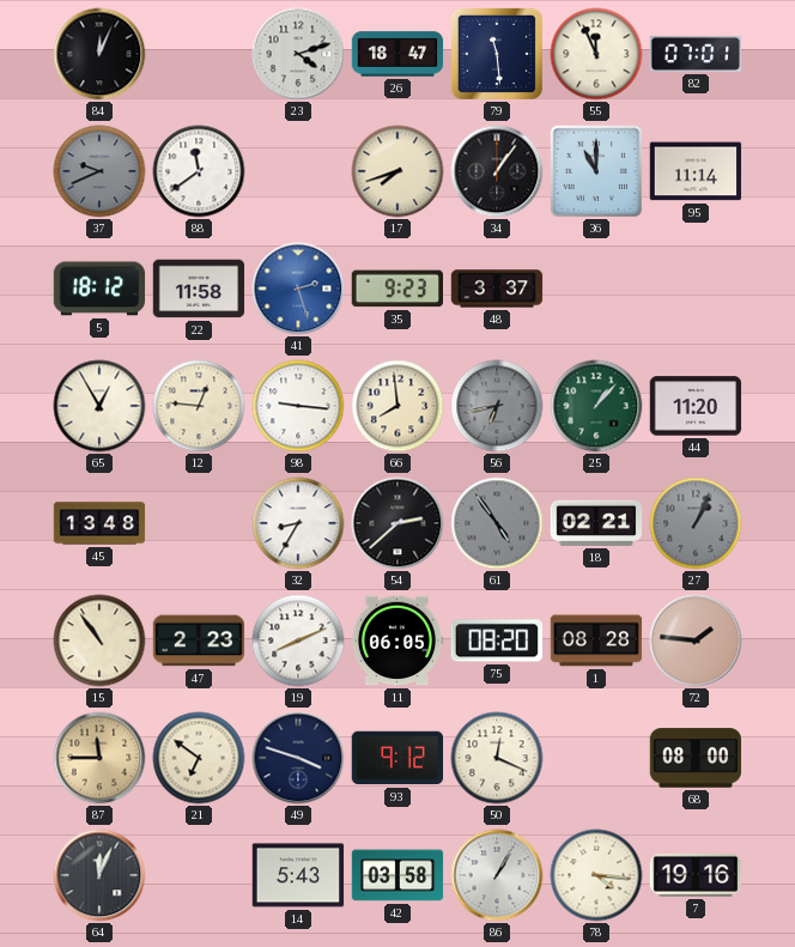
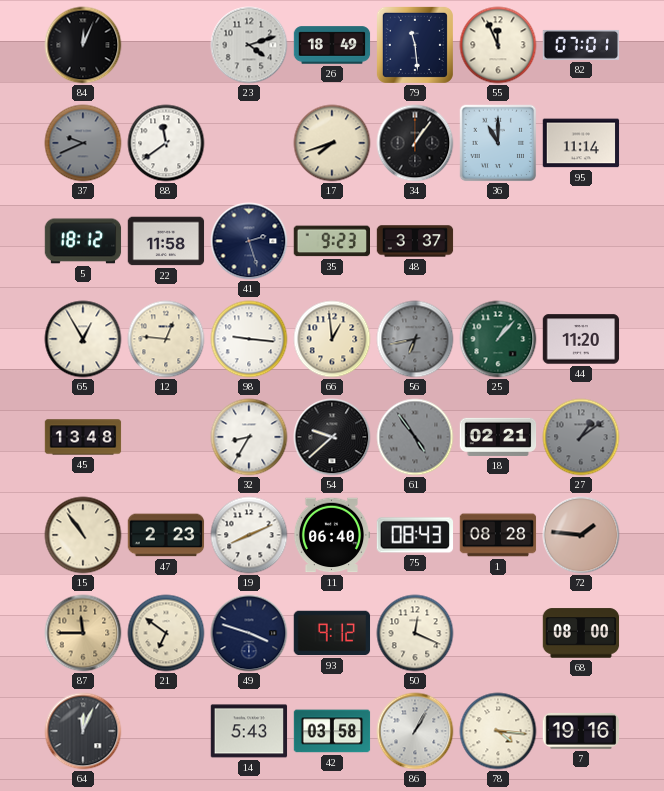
26: 18:47 -> 18:49 (332, 45)
41 dial: blue -> navy (249, 241)
66: 7:59 -> 12:59 (332, 339)
54: 2:38 -> 9:38 (332, 437)
27: 1:04 -> 1:09 (581, 437)
11: 06:05 -> 06:40 (332, 535)
75: 08:20 -> 08:43 (415, 535)
